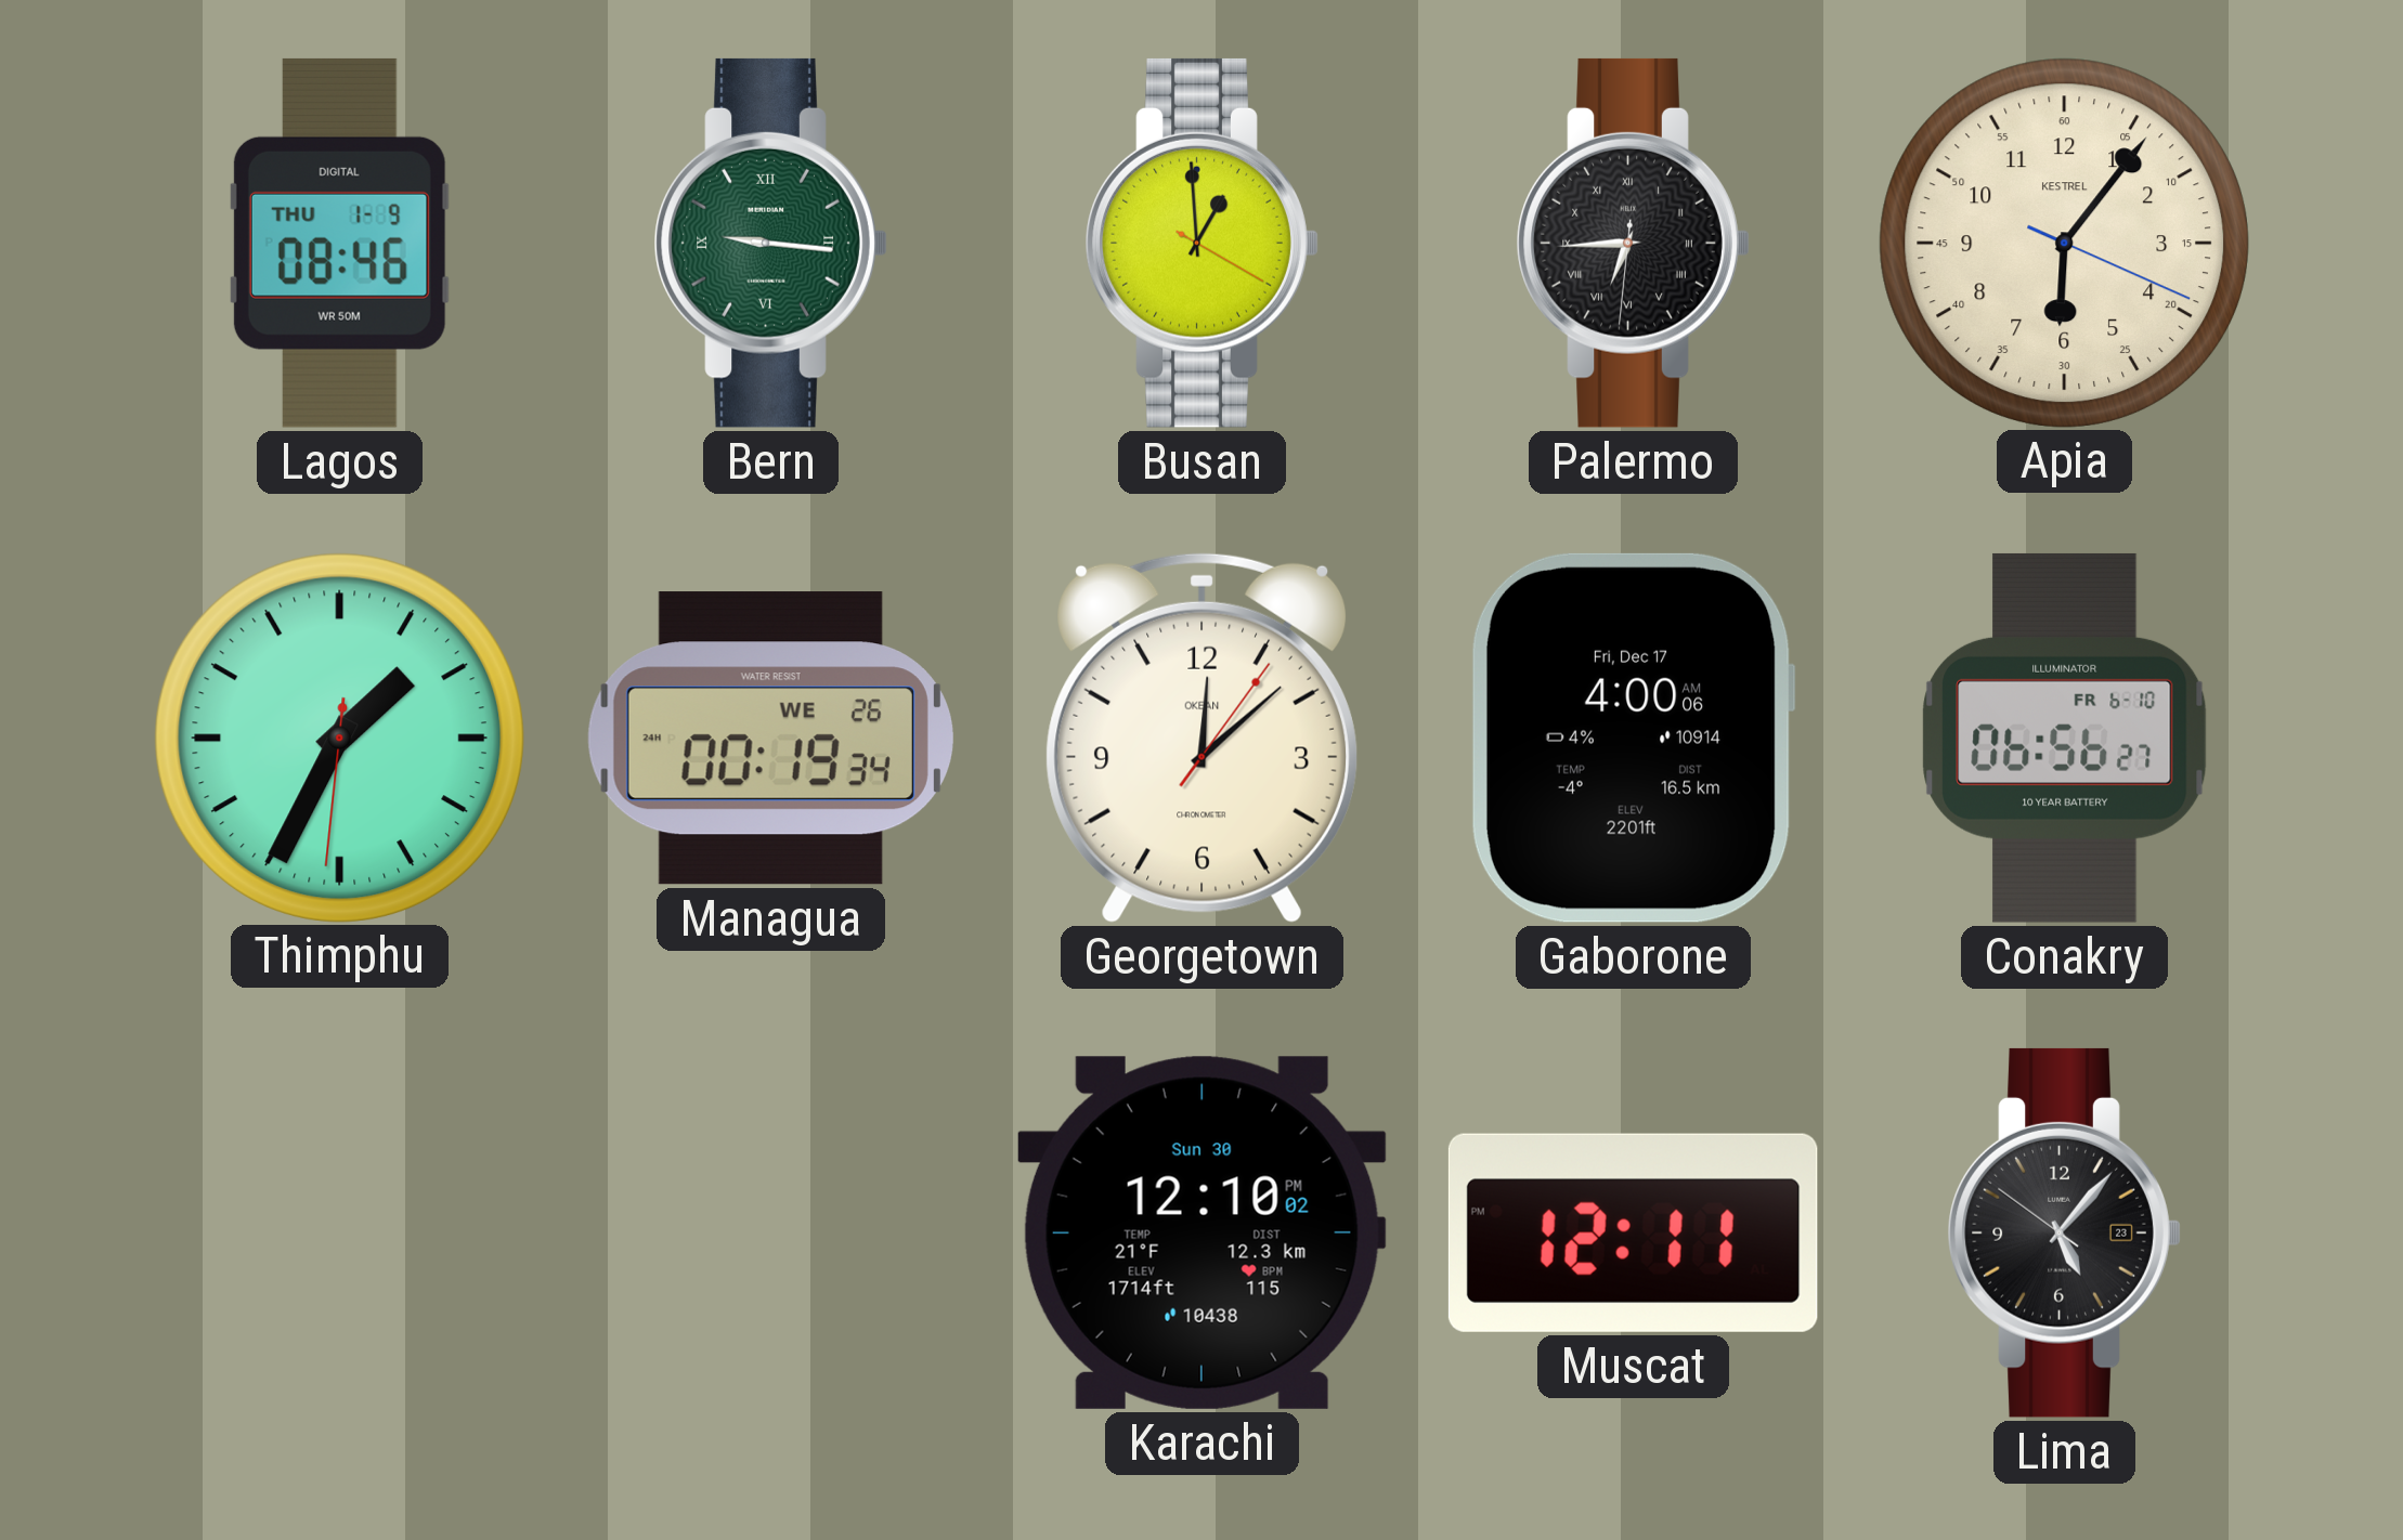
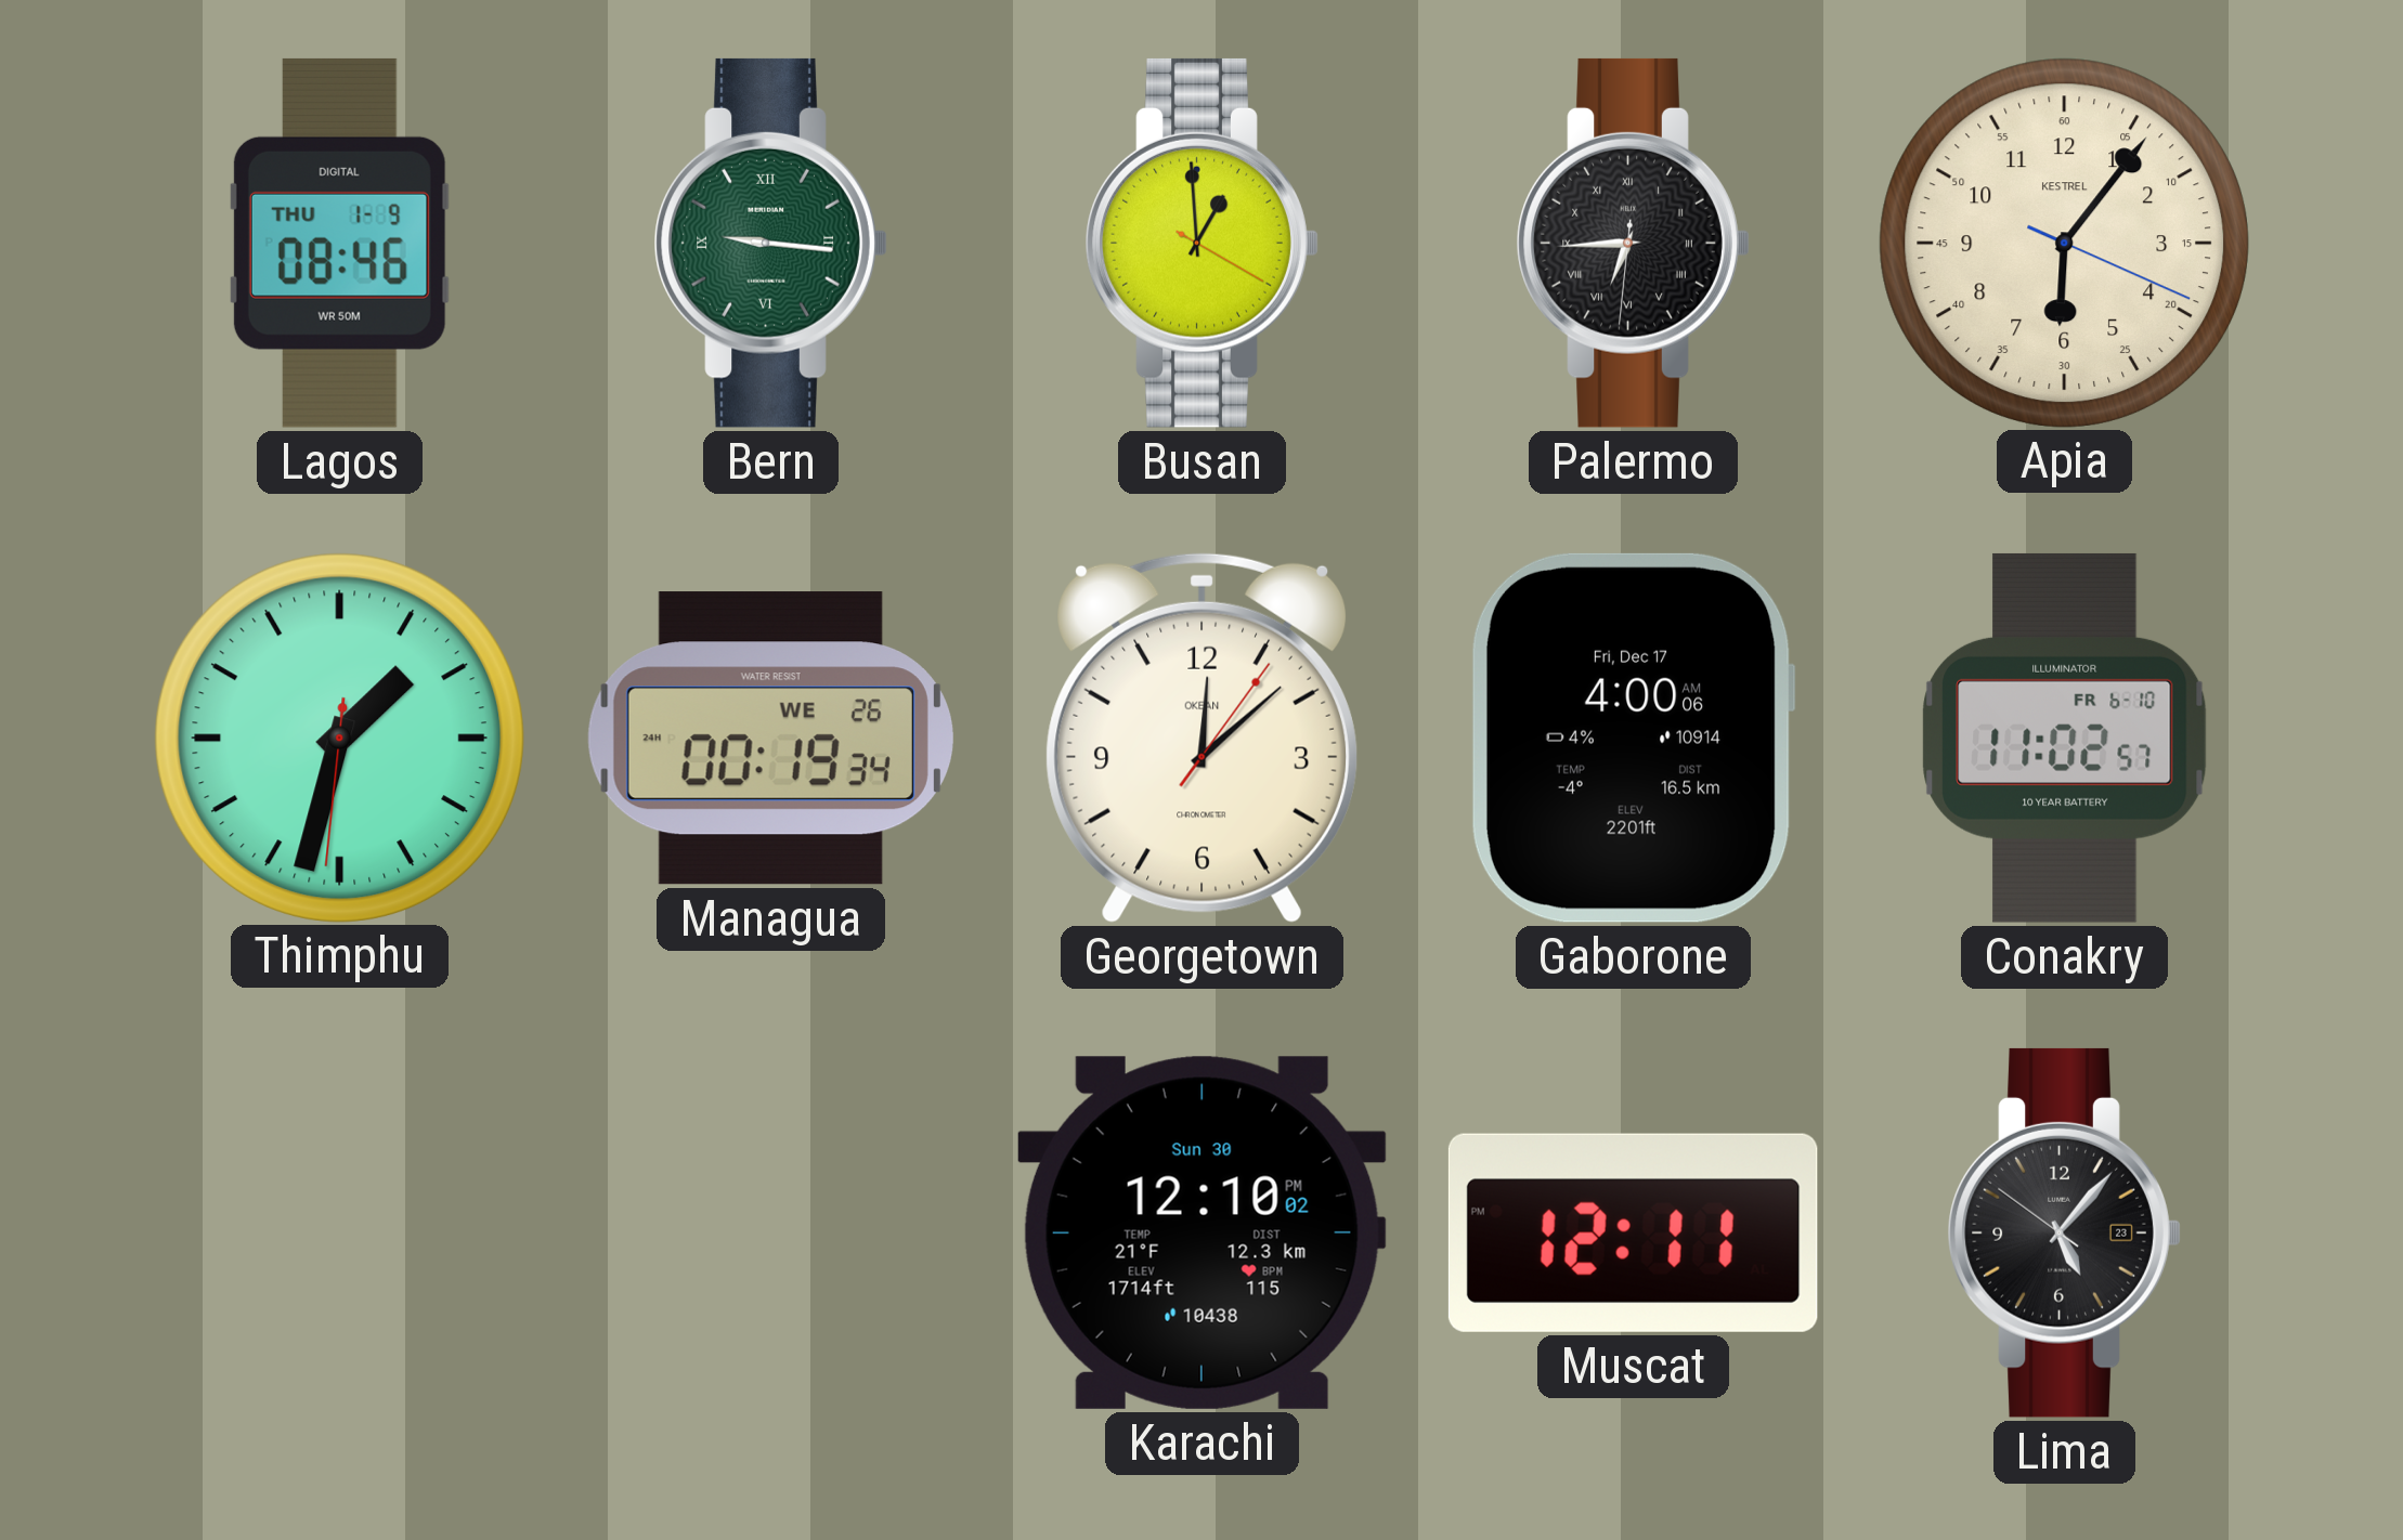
Thimphu: 1:34 -> 1:32 (339, 738)
Conakry: 06:56 -> 11:02 (2065, 738)
